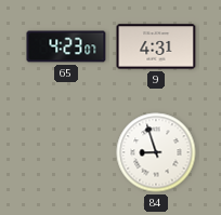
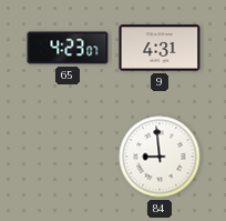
84: 8:57 -> 8:59 (160, 157)
